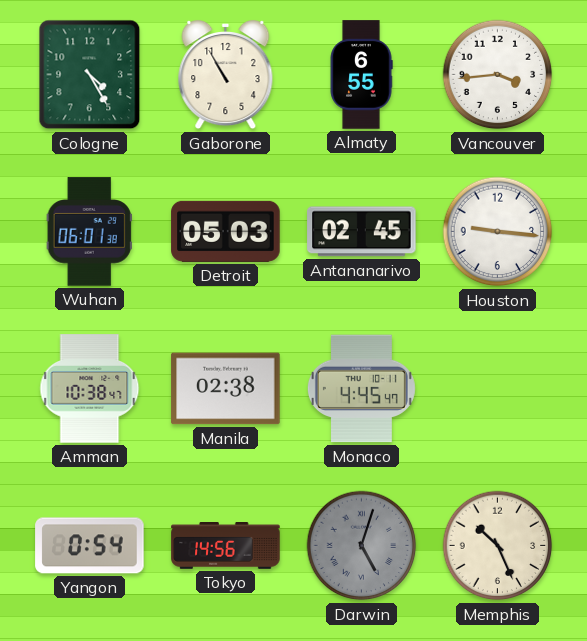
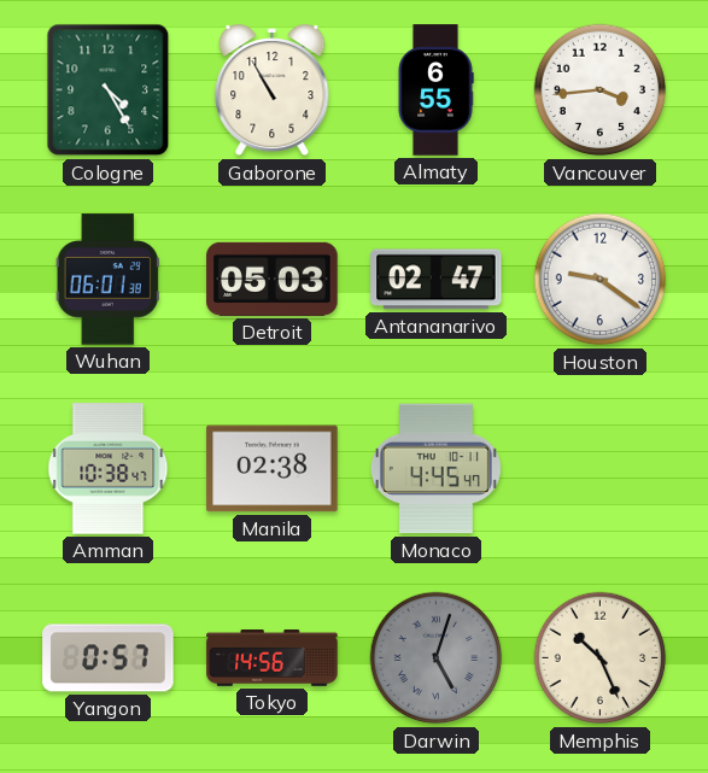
Antananarivo: 02:45 -> 02:47 (437, 280)
Houston: 9:16 -> 9:21 (601, 280)
Yangon: 0:54 -> 0:57 (109, 658)
